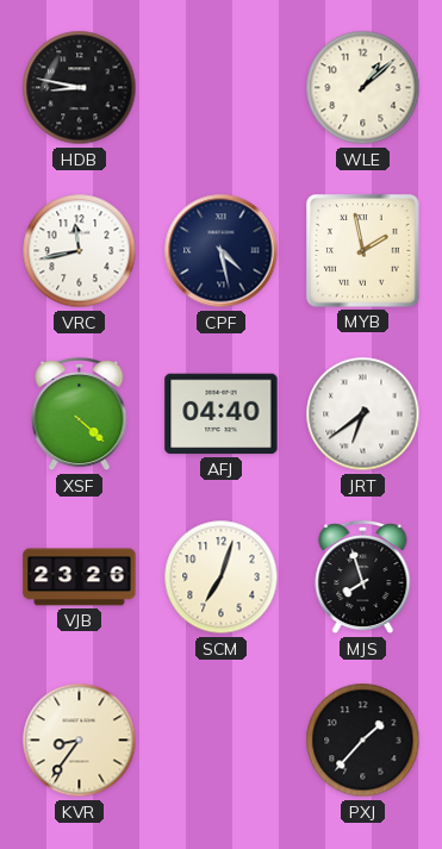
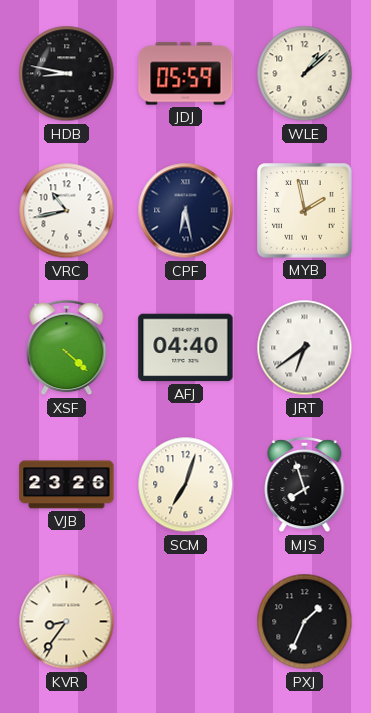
JDJ: none -> 05:59 (186, 74)
VRC: 11:43 -> 10:43 (67, 211)
CPF: 4:28 -> 6:28 (186, 211)
PXJ: 1:37 -> 1:34 (305, 622)
